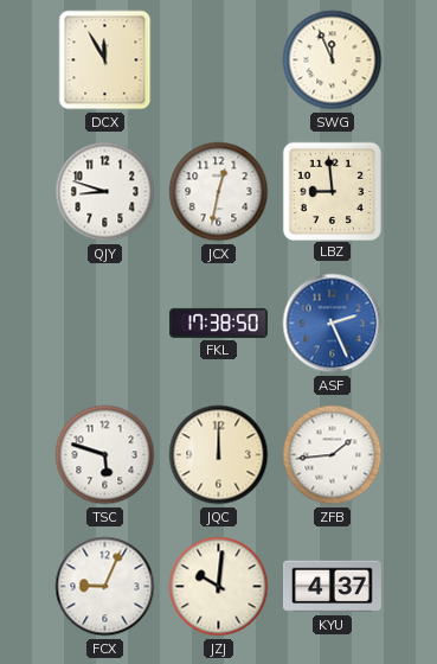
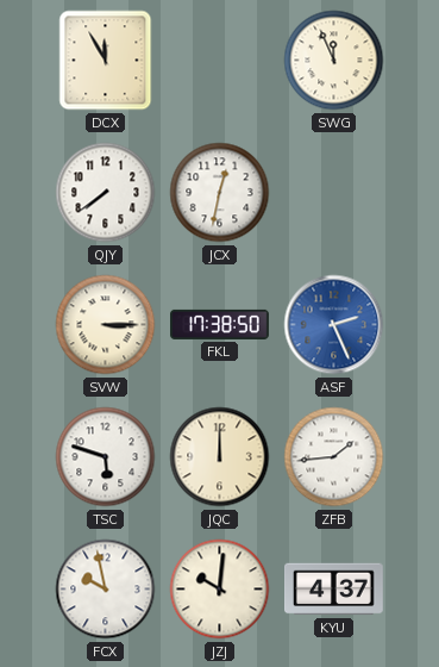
QJY: 8:48 -> 7:39 (106, 193)
LBZ: 8:59 -> none (332, 191)
SVW: none -> 3:15 (106, 325)
FCX: 9:04 -> 9:58 (106, 590)
